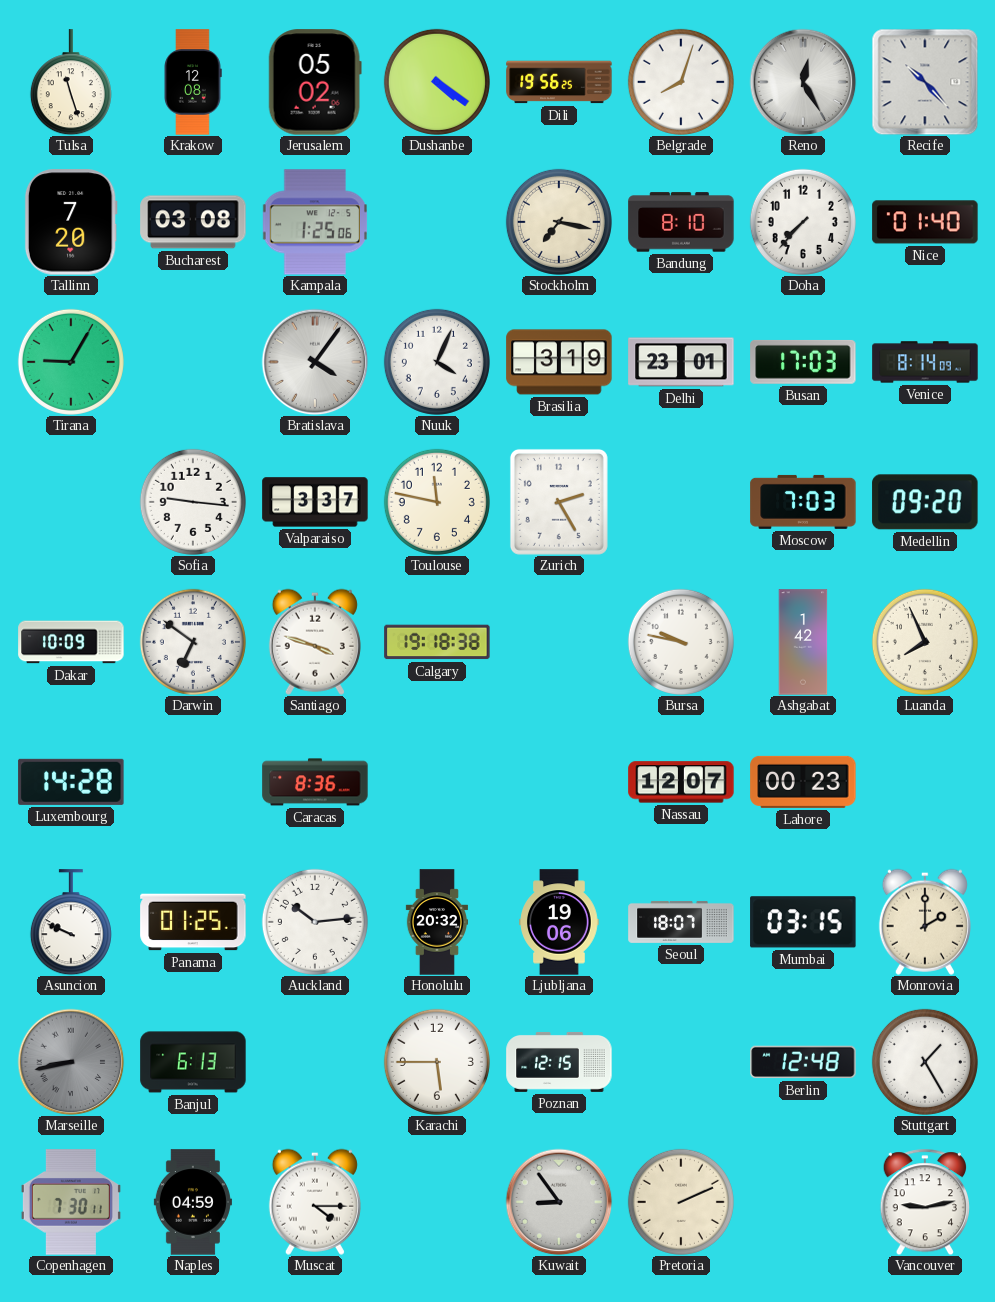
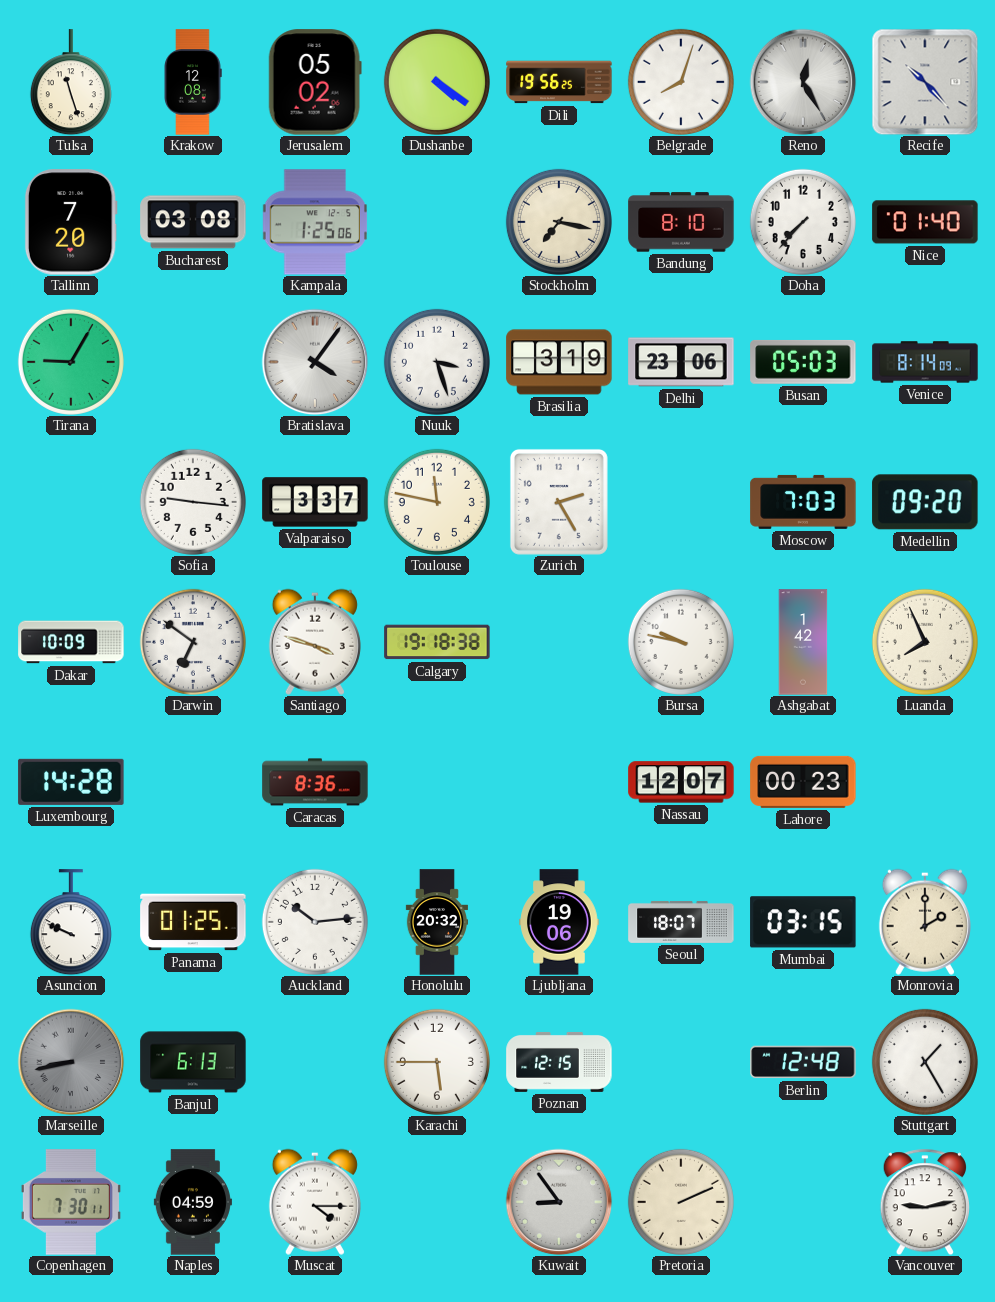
Nuuk: 4:04 -> 3:27 (437, 362)
Delhi: 23:01 -> 23:06 (681, 362)
Busan: 17:03 -> 05:03 (803, 362)
